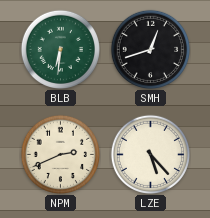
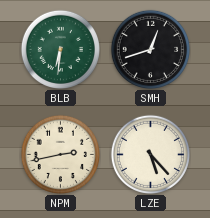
NPM: 2:41 -> 2:43 (60, 154)
